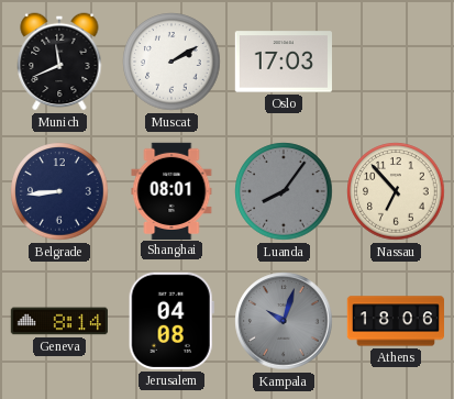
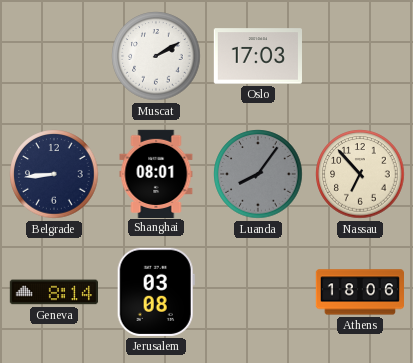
Munich: 11:41 -> none (59, 62)
Jerusalem: 04:08 -> 03:08 (156, 292)
Kampala: 10:03 -> none (284, 321)
